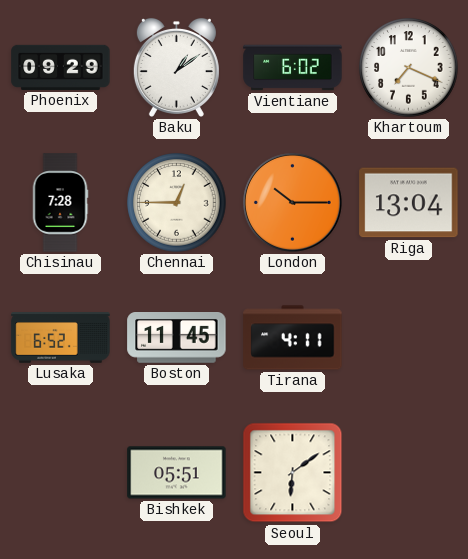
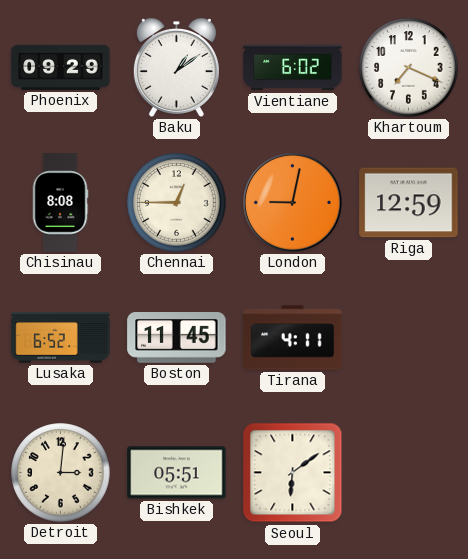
Chisinau: 7:28 -> 8:08 (60, 203)
London: 10:15 -> 9:02 (292, 202)
Riga: 13:04 -> 12:59 (409, 203)
Detroit: none -> 3:01 (61, 473)
